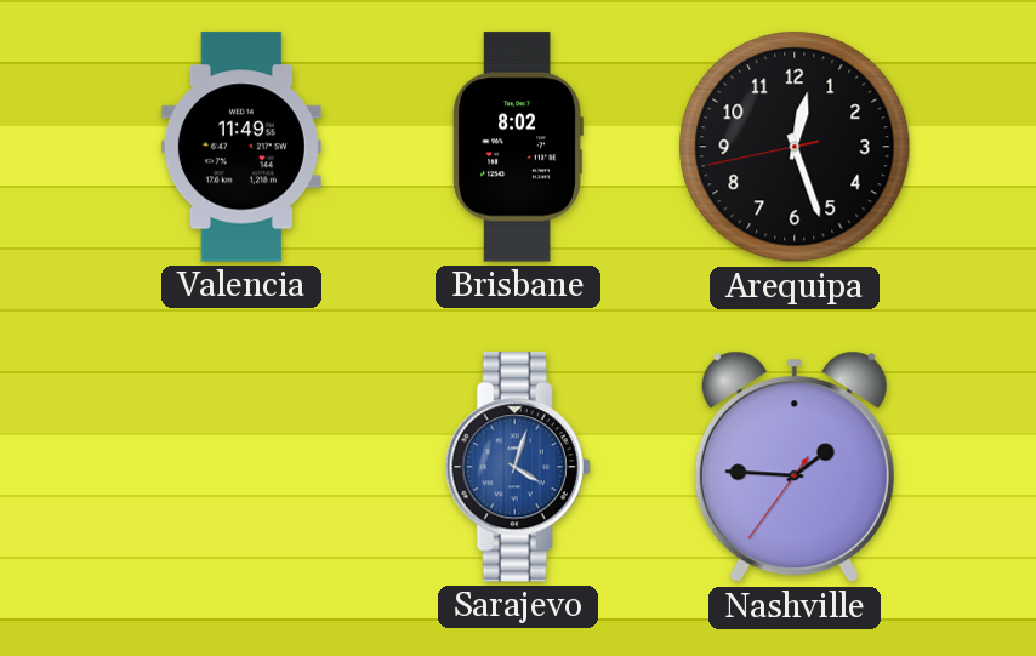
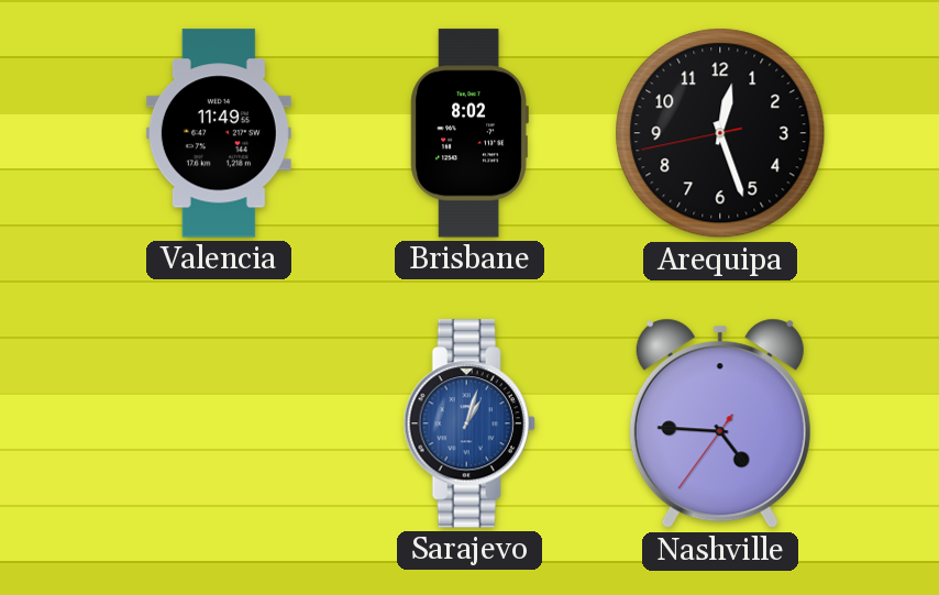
Sarajevo: 4:03 -> 1:03 (469, 423)
Nashville: 1:45 -> 4:45 (720, 423)
